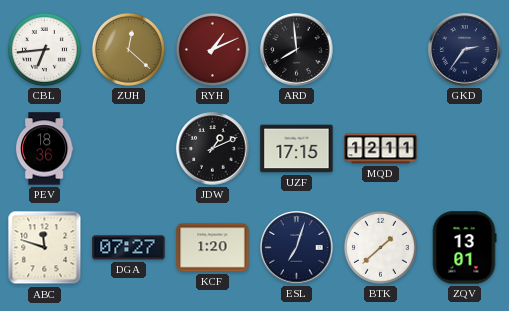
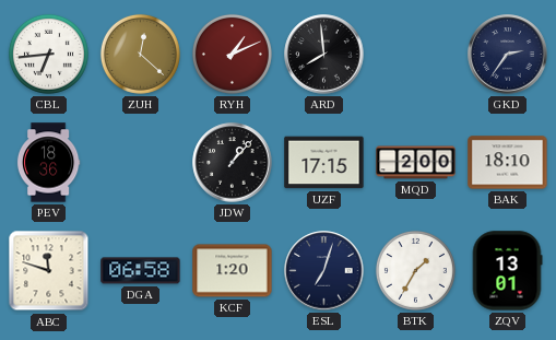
JDW: 1:11 -> 1:07 (233, 163)
MQD: 12:11 -> 2:00 (416, 163)
BAK: none -> 18:10 (508, 163)
DGA: 07:27 -> 06:58 (141, 271)
BTK: 1:38 -> 1:35 (415, 270)
